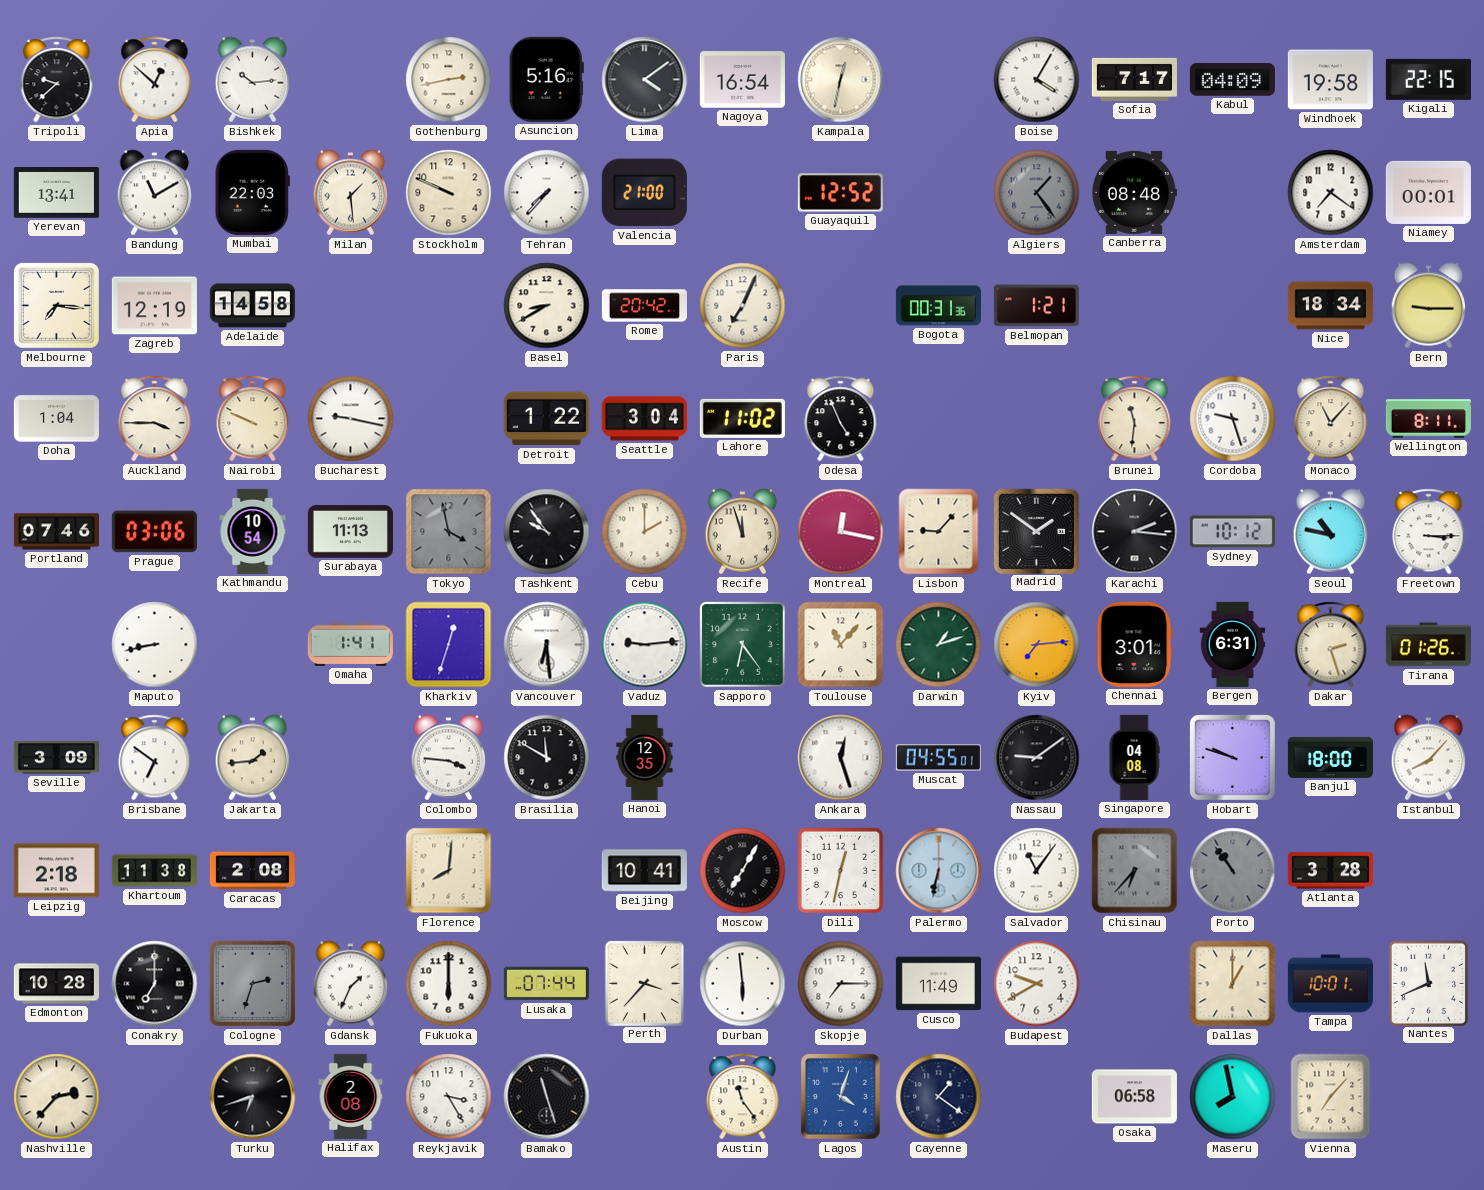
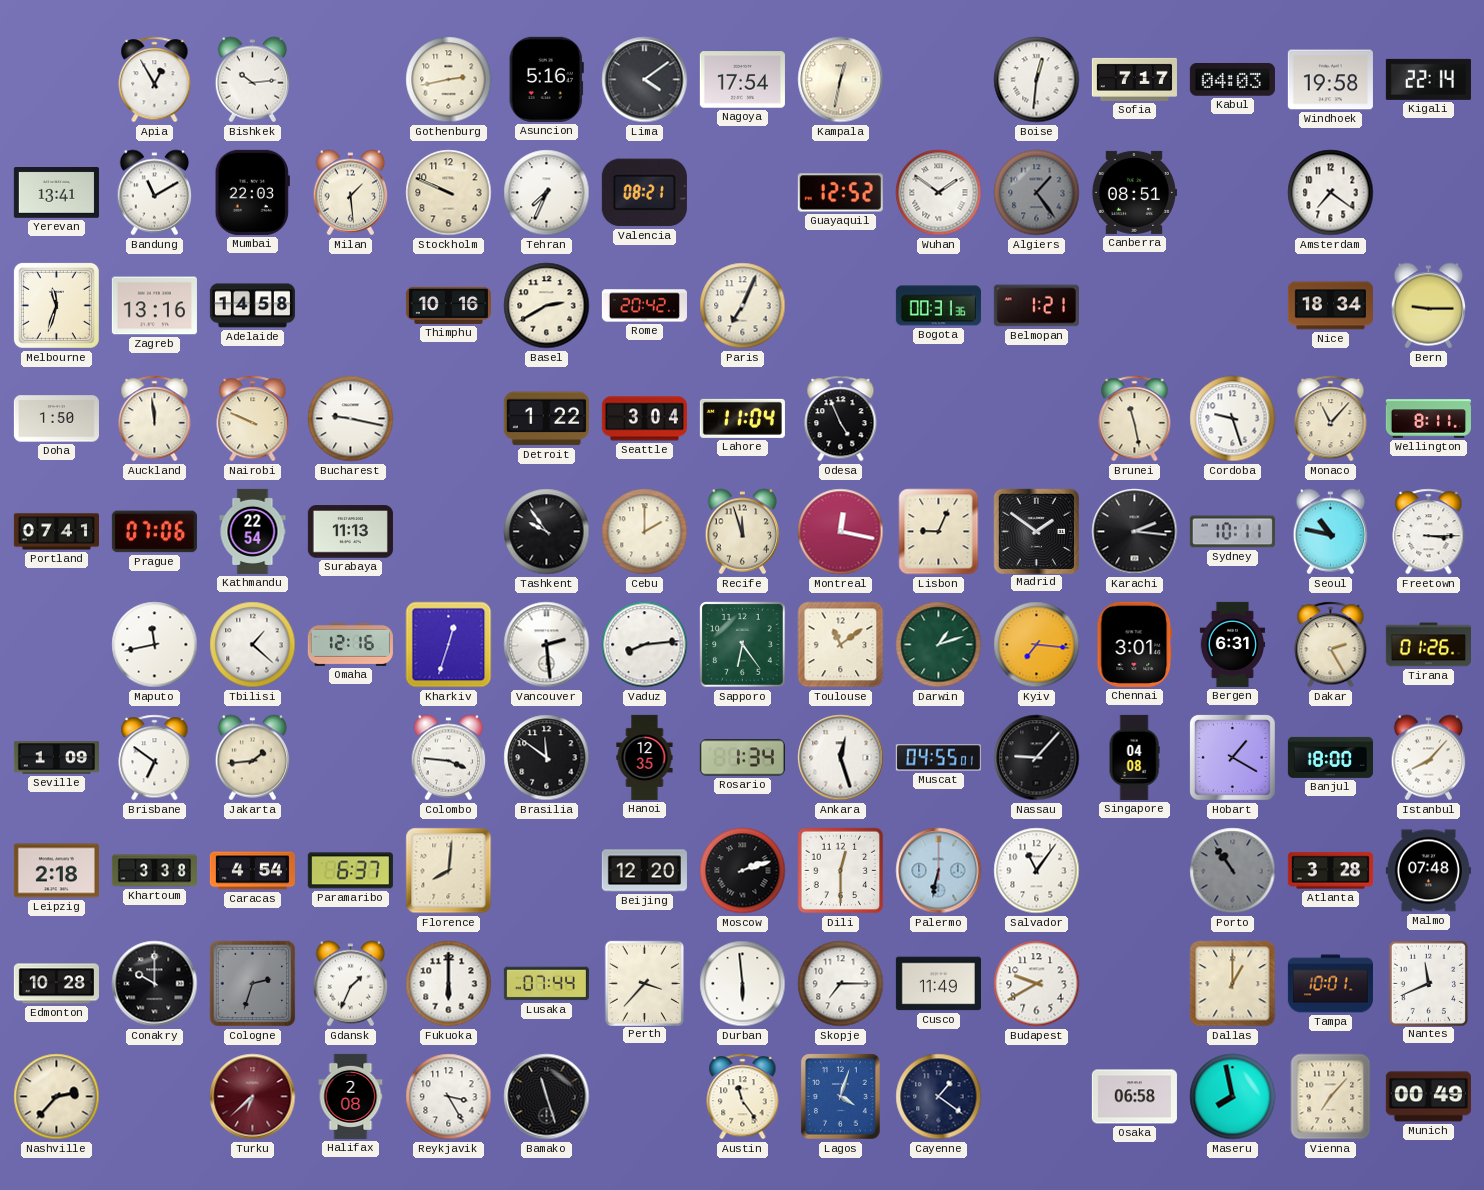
Tripoli: 9:38 -> none (57, 80)
Apia: 12:52 -> 12:55 (155, 80)
Nagoya: 16:54 -> 17:54 (742, 80)
Boise: 4:05 -> 12:31 (1037, 80)
Kabul: 04:09 -> 04:03 (1232, 80)
Kigali: 22:15 -> 22:14 (1428, 79)
Tehran: 7:37 -> 7:34 (547, 193)
Valencia: 21:00 -> 08:21 (644, 193)
Wuhan: none -> 1:51 (939, 193)
Canberra: 08:48 -> 08:51 (1134, 192)
Niamey: 00:01 -> none (1428, 192)
Melbourne: 7:16 -> 11:33 (56, 305)
Zagreb: 12:19 -> 13:16 (154, 306)
Thimphu: none -> 10:16 (448, 305)
Basel: 8:40 -> 2:40 (547, 306)
Doha: 1:04 -> 1:50 (56, 419)
Auckland: 3:45 -> 11:59 (155, 419)
Lahore: 11:02 -> 11:04 (742, 418)
Brunei: 11:31 -> 11:28 (1135, 419)
Portland: 07:46 -> 07:41 (56, 532)
Prague: 03:06 -> 07:06 (154, 532)
Kathmandu: 10:54 -> 22:54 (253, 531)
Tokyo: 3:58 -> none (449, 532)
Lisbon: 9:07 -> 9:04 (939, 532)
Sydney: 10:12 -> 10:11 (1232, 532)
Maputo: 8:43 -> 11:43 (155, 645)
Tbilisi: none -> 1:22 (253, 645)
Omaha: 1:41 -> 12:16 (350, 644)
Vancouver: 6:29 -> 2:29 (547, 645)
Vaduz: 9:14 -> 8:14 (645, 645)
Toulouse: 11:07 -> 11:09 (841, 645)
Kyiv: 7:14 -> 7:16 (1037, 645)
Dakar: 2:27 -> 2:25 (1331, 645)
Seville: 3:09 -> 1:09 (56, 758)
Brasilia: 11:50 -> 11:51 (547, 758)
Rosario: none -> 1:34 (742, 758)
Nassau: 9:09 -> 9:07 (1037, 758)
Hobart: 9:48 -> 1:20 (1232, 757)
Khartoum: 11:38 -> 3:38 (154, 871)
Caracas: 2:08 -> 4:54 (252, 871)
Paramaribo: none -> 6:37 (350, 871)
Beijing: 10:41 -> 12:20 (644, 871)
Moscow: 7:05 -> 2:12 (743, 871)
Dili: 12:32 -> 12:30 (841, 871)
Chisinau: 6:37 -> none (1135, 871)
Malmo: none -> 07:48 (1428, 871)
Conakry: 7:00 -> 10:00 (155, 984)
Turku: 6:42 -> 6:38 (253, 1097)
Turku dial: black -> burgundy (253, 1097)
Munich: none -> 00:49 (1428, 1097)
